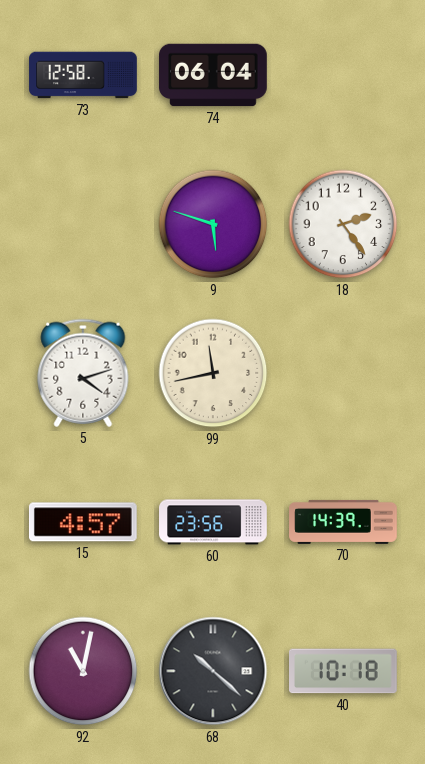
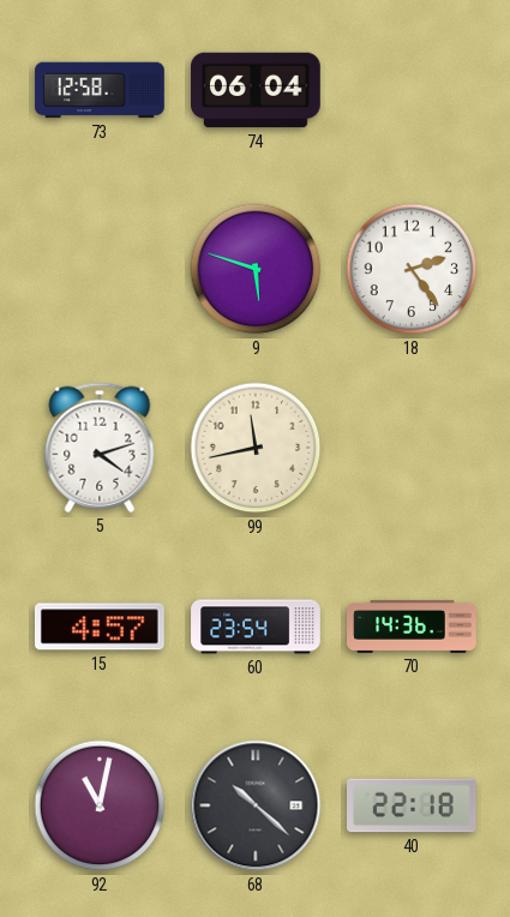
60: 23:56 -> 23:54 (256, 627)
70: 14:39 -> 14:36 (412, 627)
40: 10:18 -> 22:18 (413, 805)
